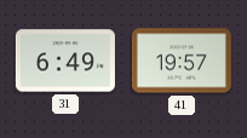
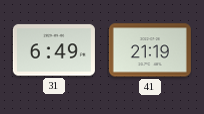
41: 19:57 -> 21:19 (150, 50)
